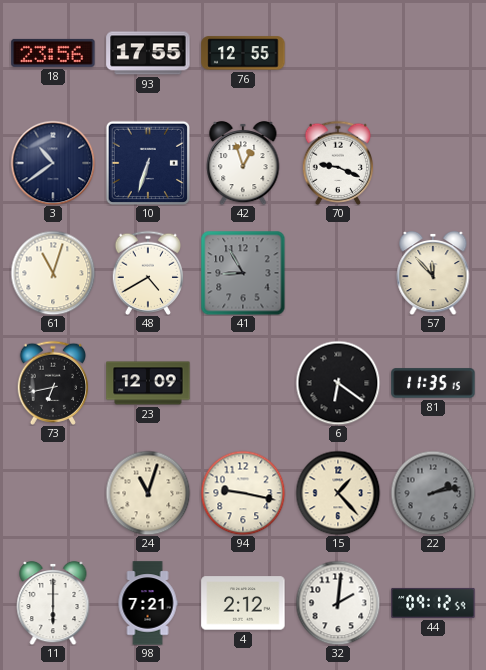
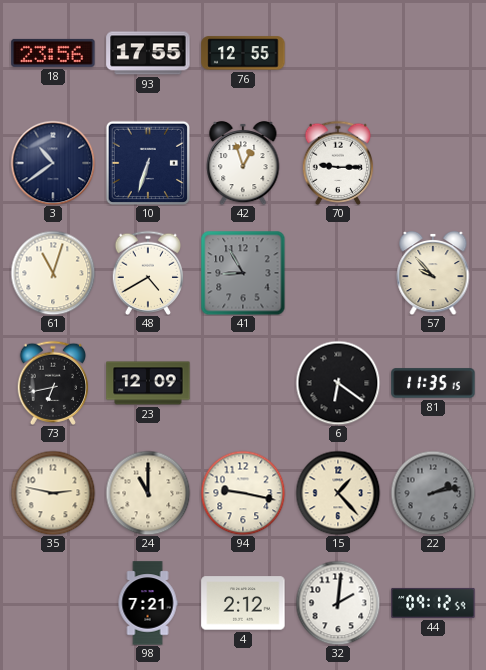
70: 9:19 -> 9:15 (338, 163)
57: 11:53 -> 9:53 (433, 273)
35: none -> 2:47 (53, 493)
24: 11:03 -> 11:00 (148, 493)
11: 6:00 -> none (53, 603)
